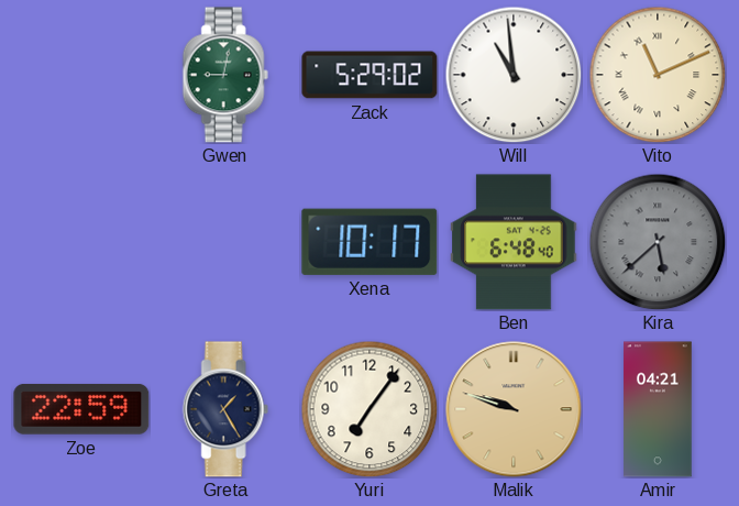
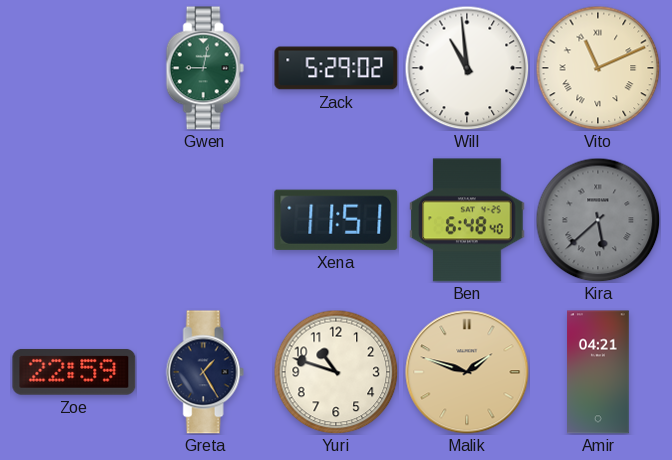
Xena: 10:17 -> 11:51 (336, 220)
Yuri: 7:06 -> 10:48 (336, 372)
Malik: 9:48 -> 1:48 (467, 372)
